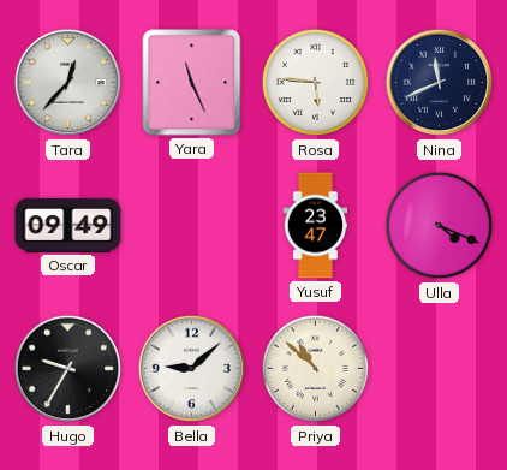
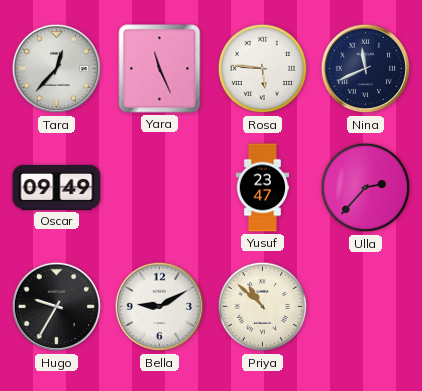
Ulla: 4:19 -> 2:37 (366, 188)
Bella: 9:08 -> 9:10 (160, 307)
